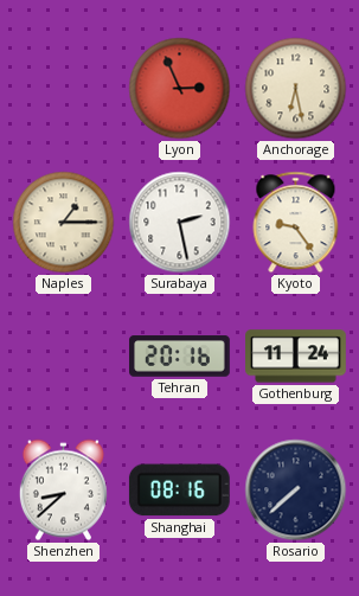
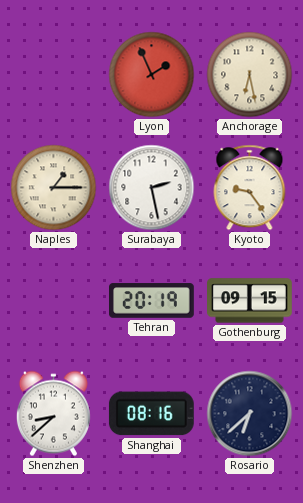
Lyon: 2:56 -> 1:56 (152, 75)
Tehran: 20:16 -> 20:19 (152, 301)
Gothenburg: 11:24 -> 09:15 (250, 301)
Rosario: 7:38 -> 6:38 (250, 414)
